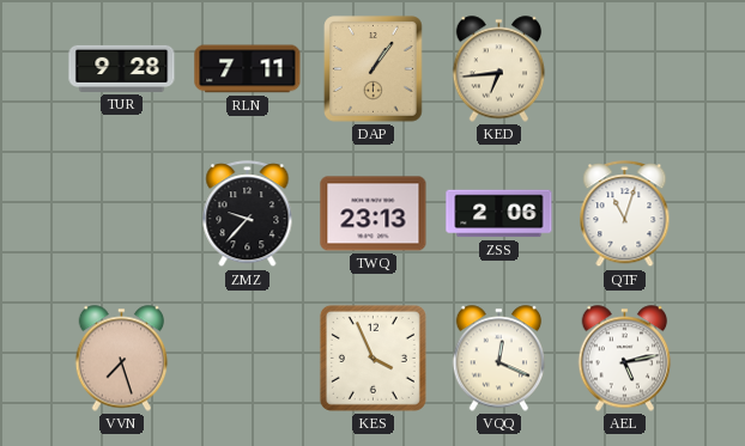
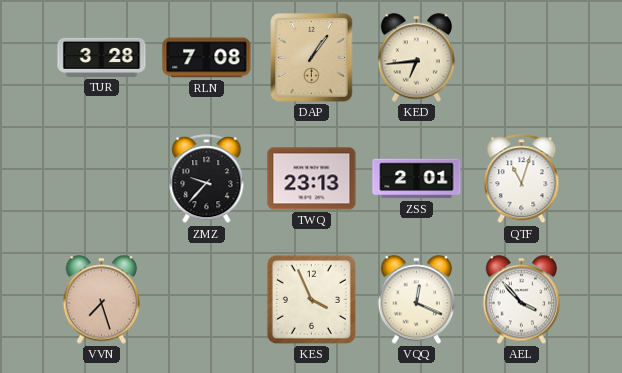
TUR: 9:28 -> 3:28 (102, 57)
RLN: 7:11 -> 7:08 (207, 58)
ZSS: 2:06 -> 2:01 (417, 179)
AEL: 5:13 -> 3:53 (522, 300)
